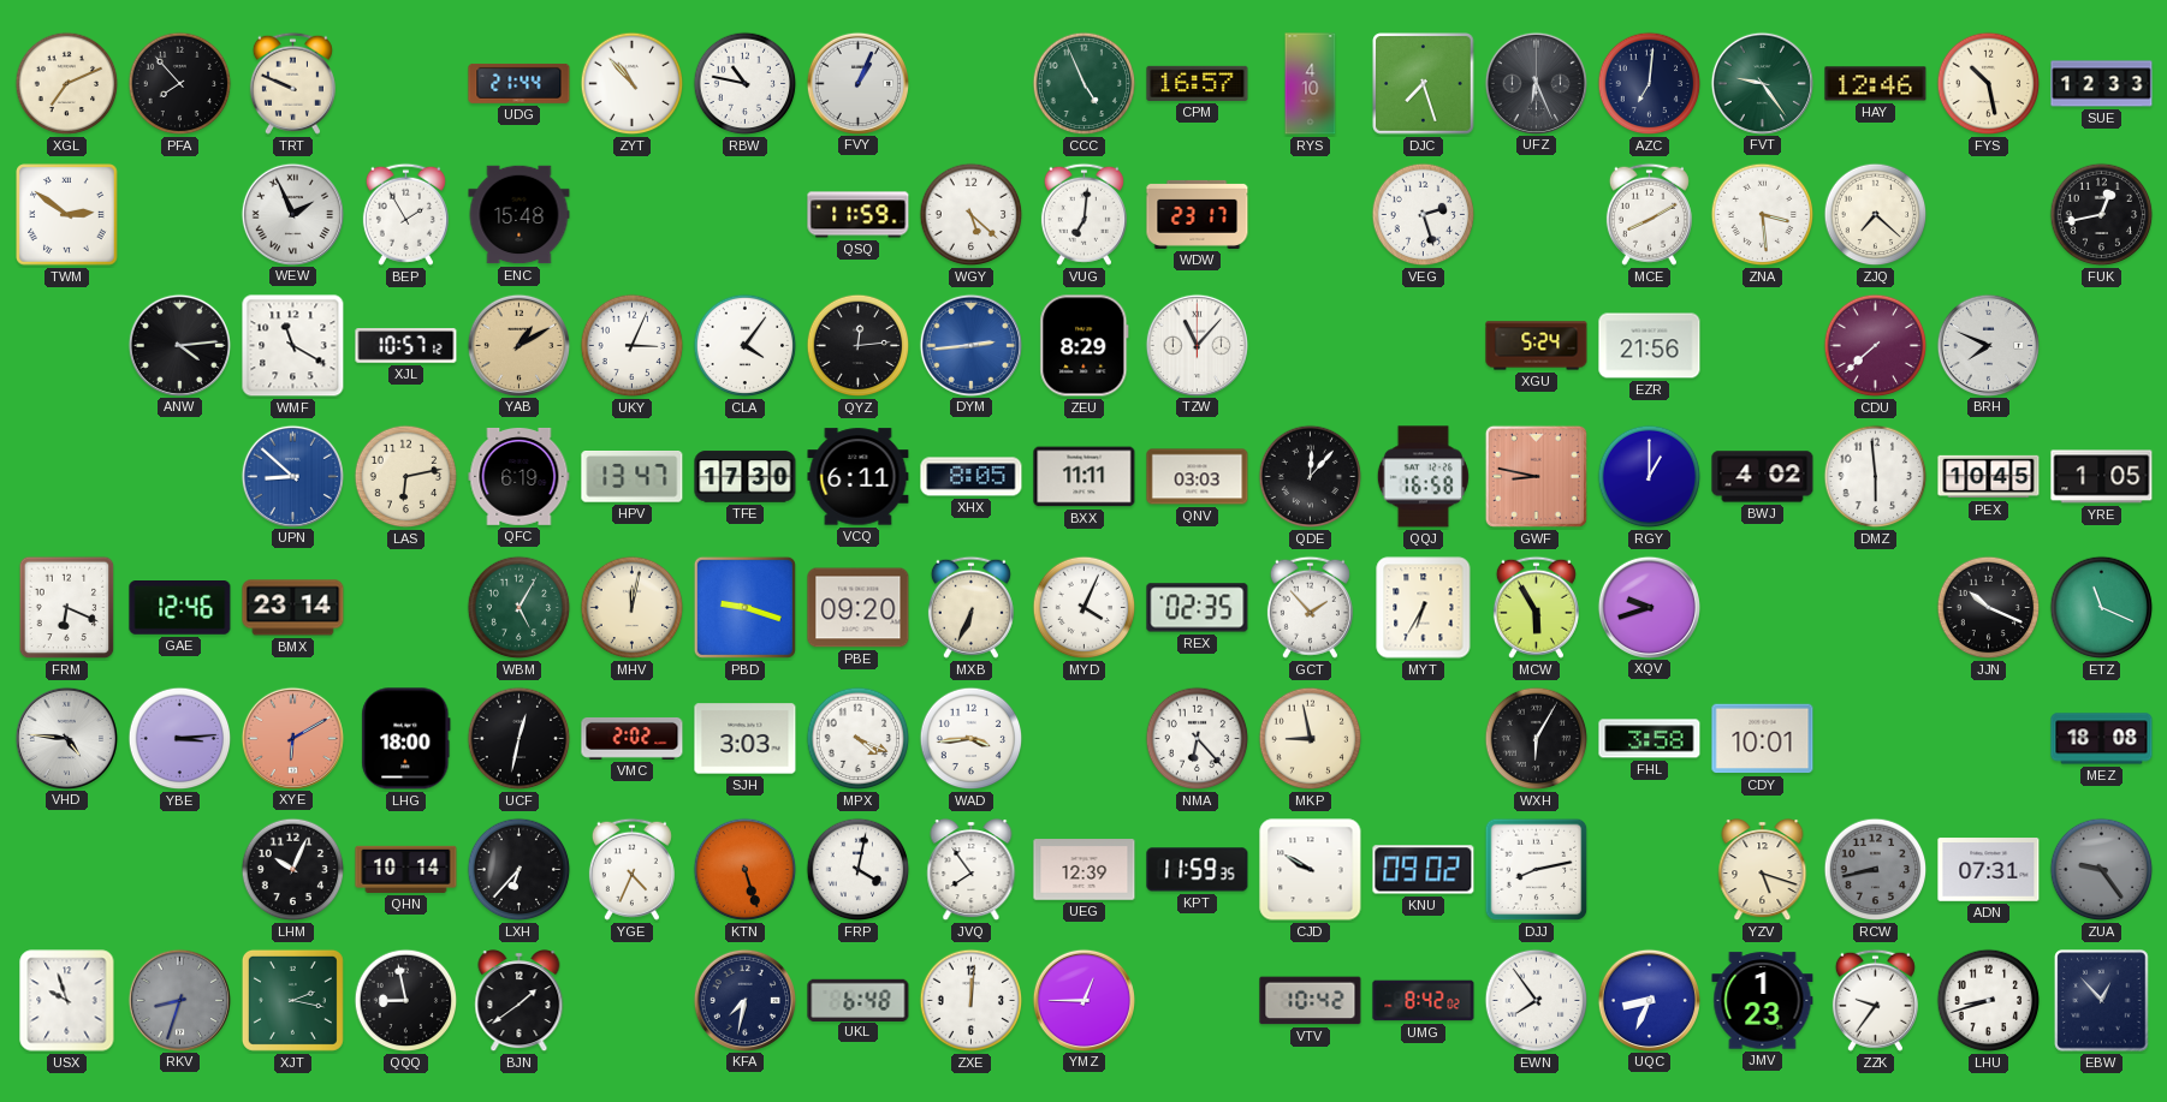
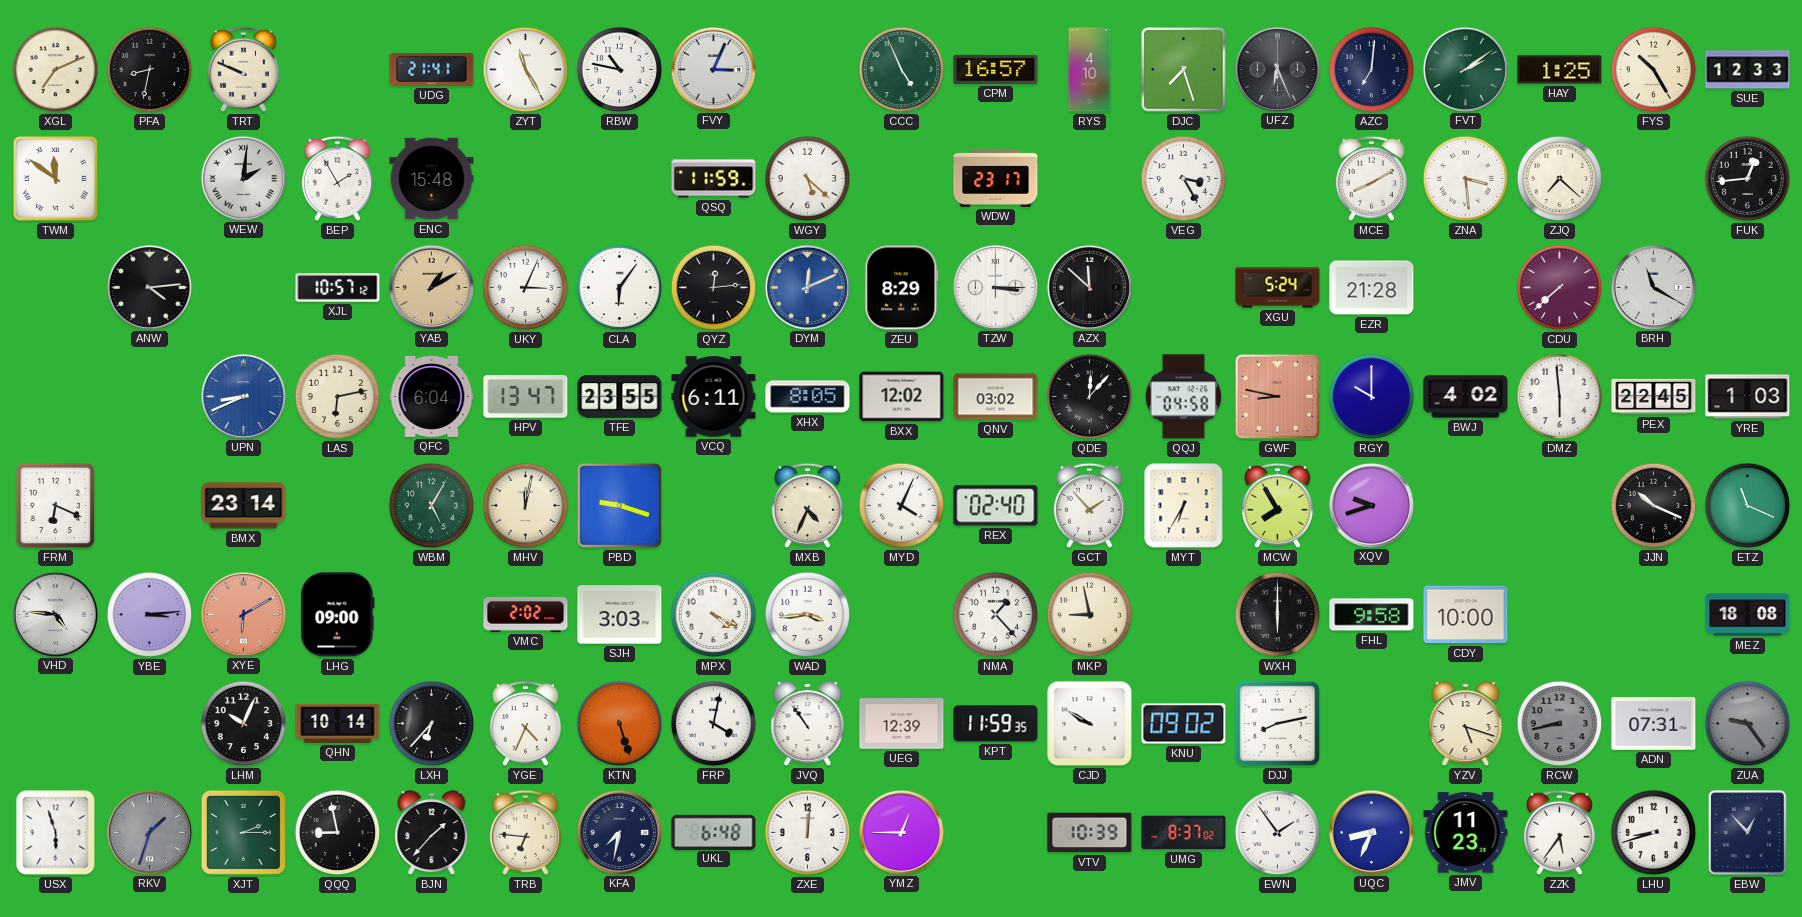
PFA: 7:53 -> 8:32 (150, 70)
UDG: 21:44 -> 21:41 (432, 69)
ZYT: 10:53 -> 11:25 (526, 70)
FVY: 1:04 -> 3:04 (713, 69)
FVT: 9:24 -> 2:09 (1465, 69)
HAY: 12:46 -> 1:25 (1560, 70)
FYS: 10:28 -> 10:25 (1654, 70)
TWM: 2:51 -> 11:51 (56, 179)
WEW: 1:56 -> 2:01 (243, 178)
VUG: 7:01 -> none (1083, 214)
VEG: 2:27 -> 3:25 (1184, 179)
FUK: 12:43 -> 12:44 (1748, 179)
WMF: 11:20 -> none (293, 346)
CLA: 4:06 -> 6:06 (620, 288)
DYM: 2:44 -> 12:11 (807, 287)
TZW: 11:07 -> 3:15 (995, 287)
AZX: none -> 11:52 (1089, 287)
EZR: 21:56 -> 21:28 (1372, 288)
BRH: 7:49 -> 11:20 (1653, 287)
UPN: 8:52 -> 8:41 (243, 396)
QFC: 6:19 -> 6:04 (432, 396)
TFE: 17:30 -> 23:55 (620, 397)
BXX: 11:11 -> 12:02 (902, 397)
QNV: 03:03 -> 03:02 (996, 397)
QQJ: 16:58 -> 04:58 (1183, 397)
RGY: 1:00 -> 10:00 (1372, 397)
PEX: 10:45 -> 22:45 (1654, 397)
YRE: 1:05 -> 1:03 (1748, 397)
GAE: 12:46 -> none (180, 608)
PBE: 09:20 -> none (859, 608)
MXB: 6:34 -> 4:34 (807, 505)
REX: 02:35 -> 02:40 (996, 506)
MCW: 5:55 -> 7:55 (1277, 505)
LHG: 18:00 -> 09:00 (338, 615)
UCF: 12:32 -> none (520, 739)
NMA: 6:23 -> 1:23 (996, 615)
WXH: 6:05 -> 6:00 (1278, 615)
FHL: 3:58 -> 9:58 (1372, 615)
CDY: 10:01 -> 10:00 (1466, 615)
JVQ: 7:54 -> 10:54 (808, 724)
USX: 9:57 -> 5:57 (56, 833)
RKV: 8:33 -> 1:33 (149, 832)
XJT: 2:17 -> 2:15 (243, 832)
BJN: 1:39 -> 1:37 (432, 833)
TRB: none -> 6:46 (525, 832)
VTV: 10:42 -> 10:39 (1090, 833)
UMG: 8:42 -> 8:37 (1184, 833)
EWN: 7:54 -> 1:54 (1278, 833)
JMV: 1:23 -> 11:23 (1466, 833)
ZZK: 9:36 -> 5:36 (1559, 832)
